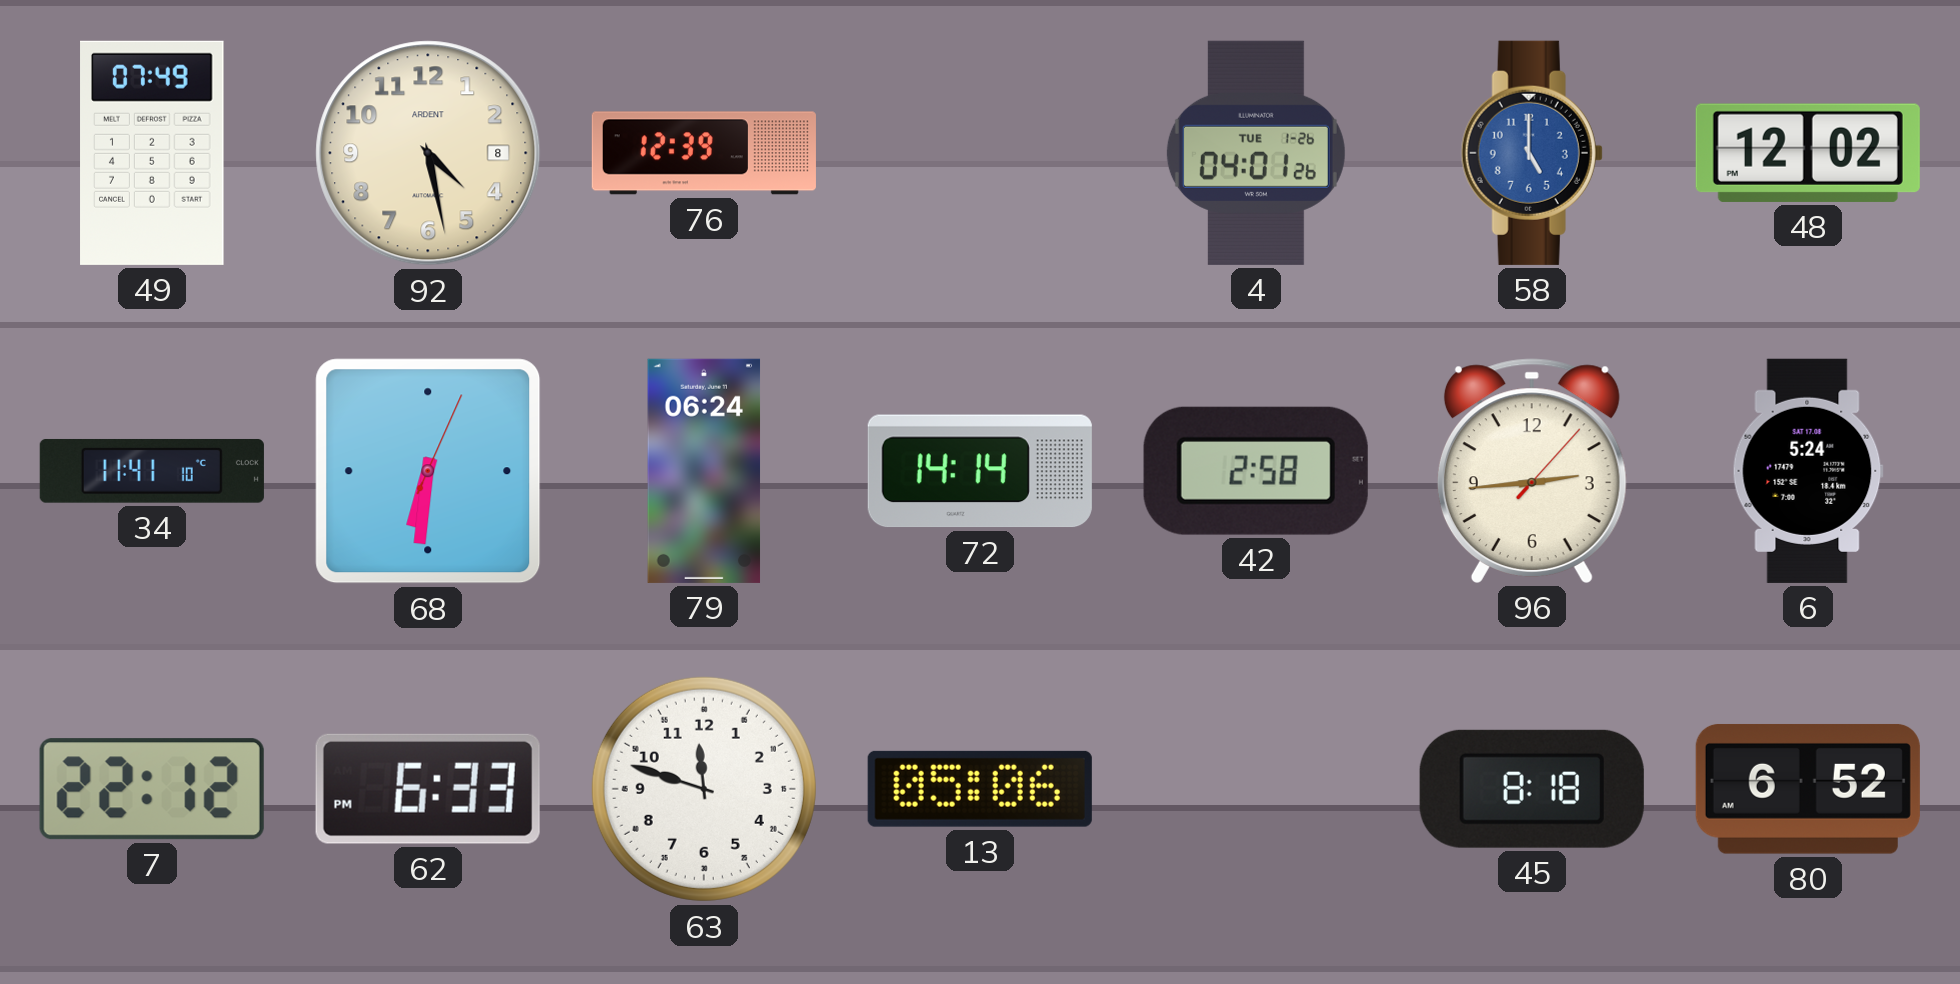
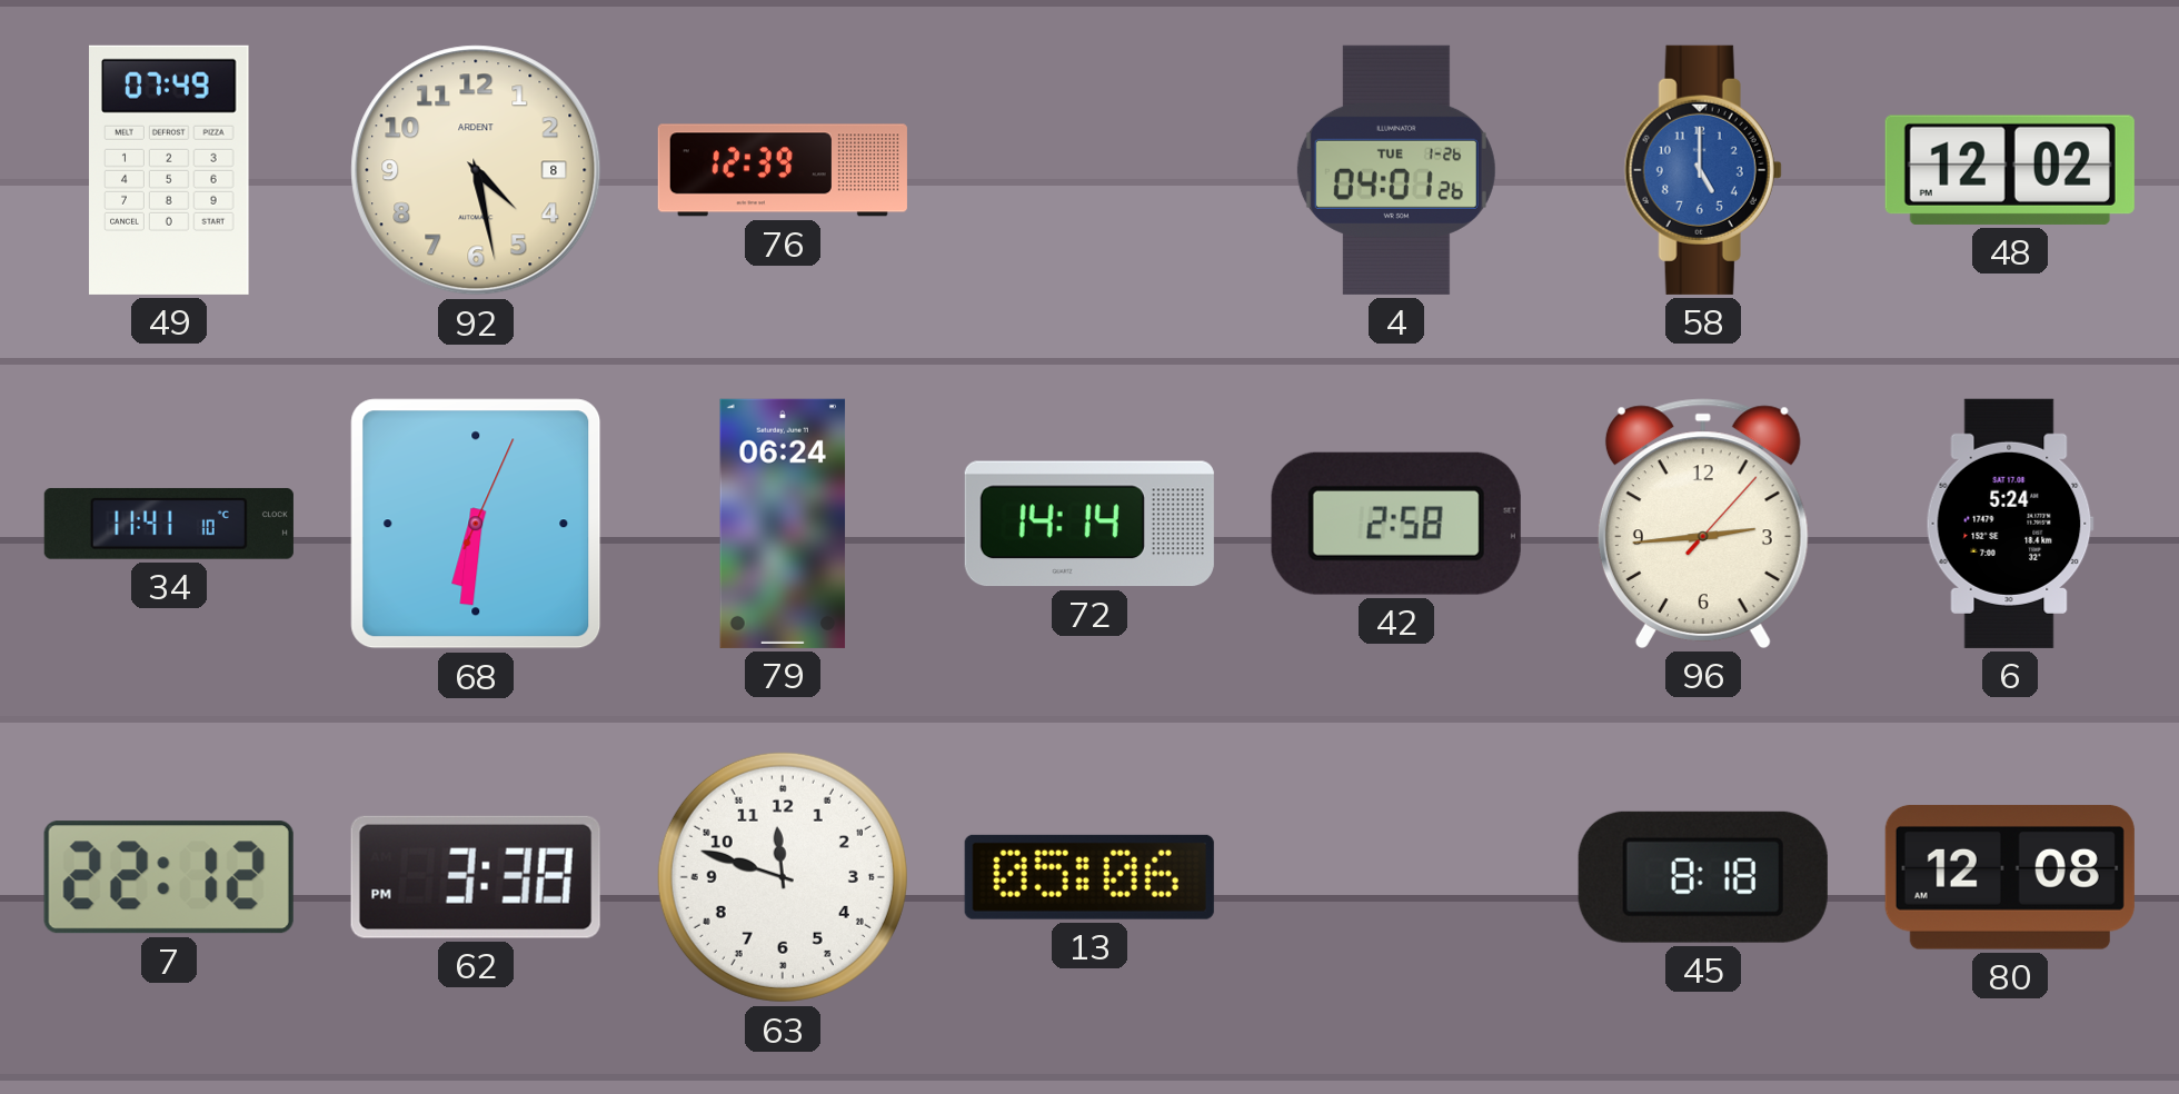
62: 6:33 -> 3:38 (476, 877)
80: 6:52 -> 12:08 (2010, 877)
